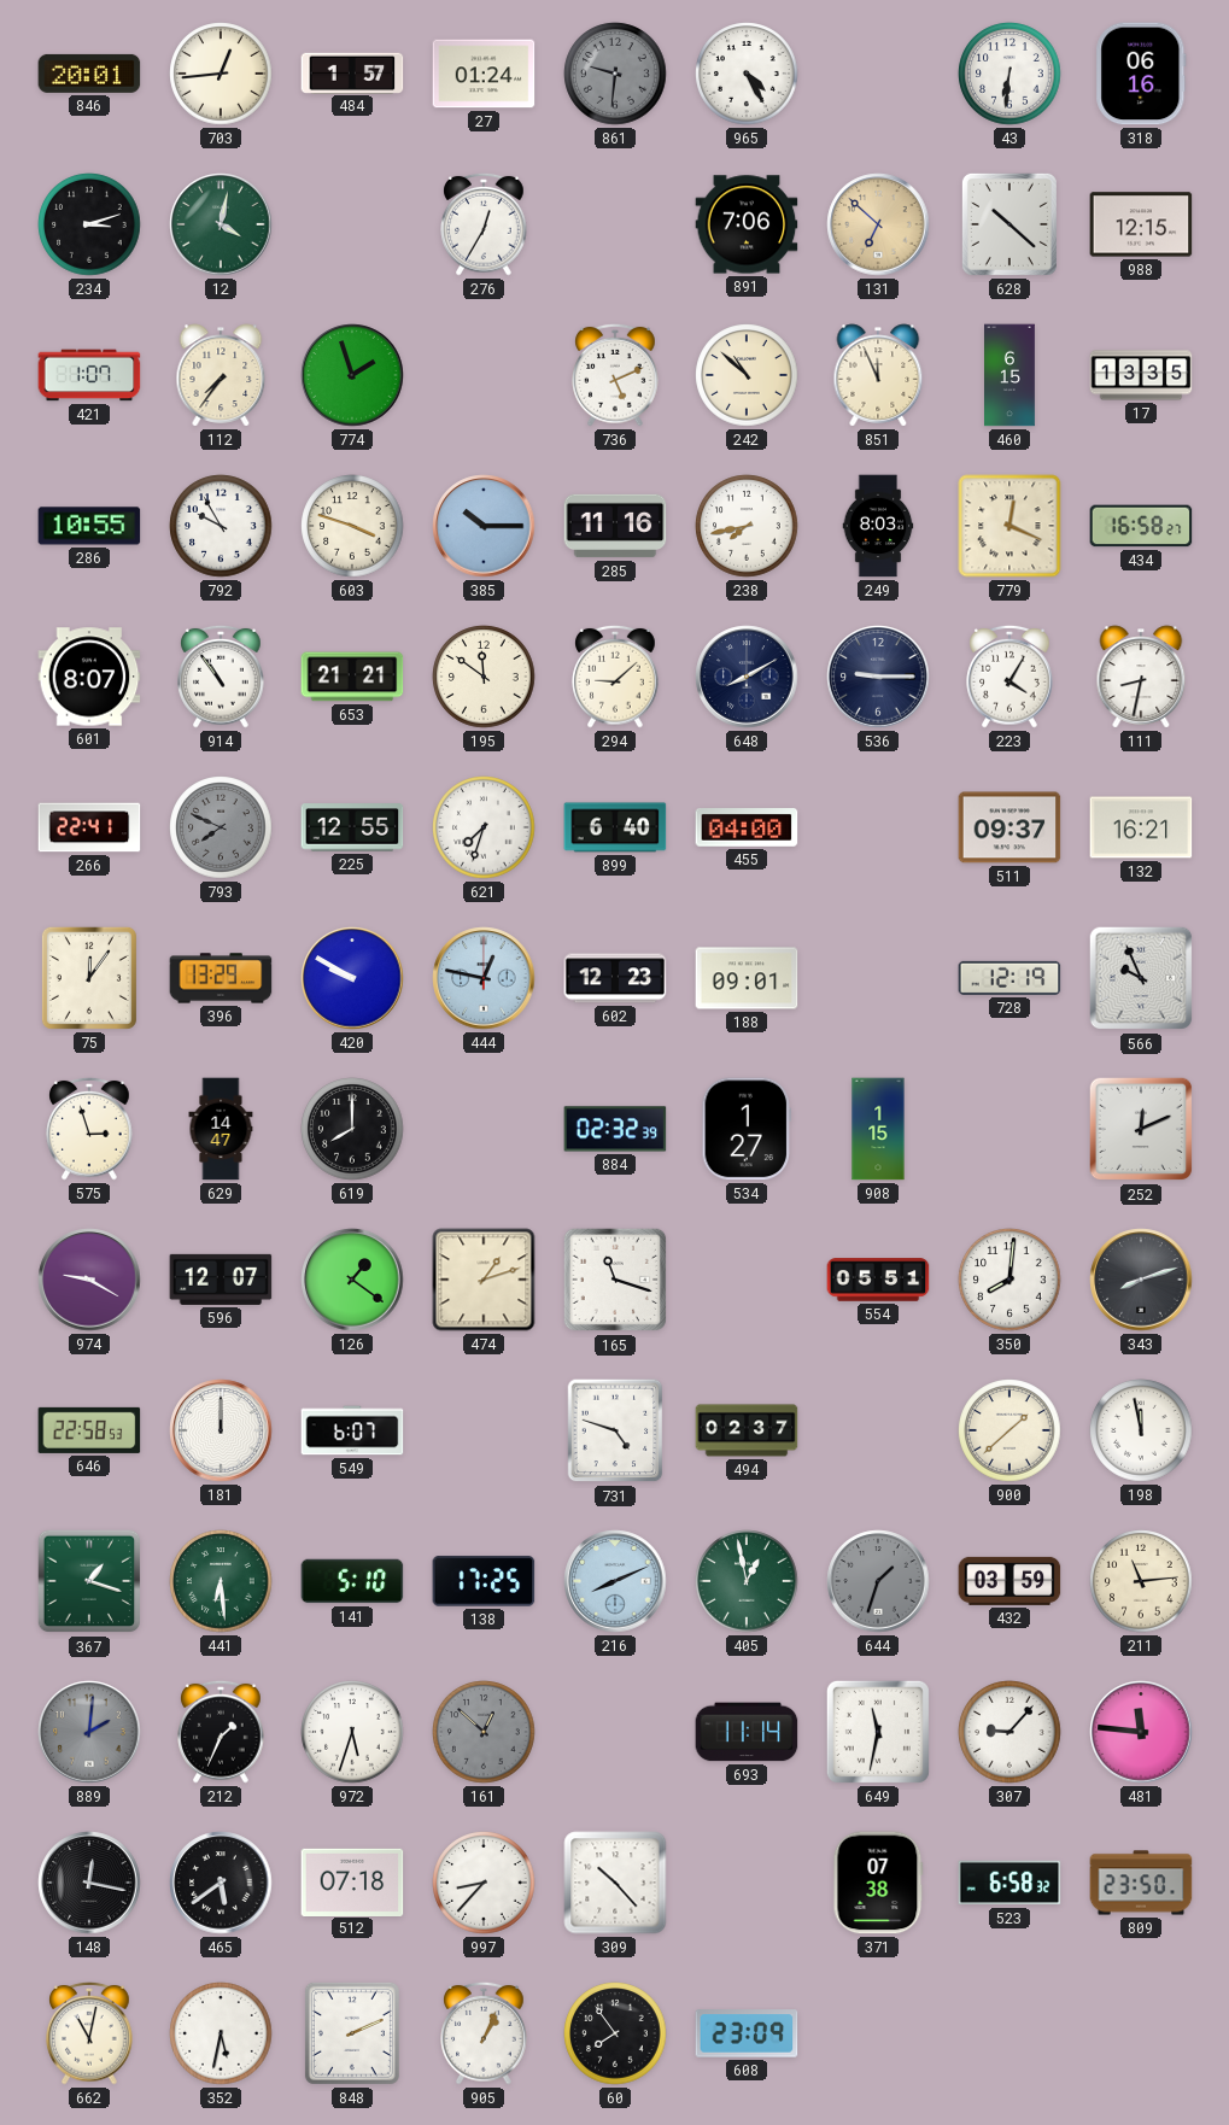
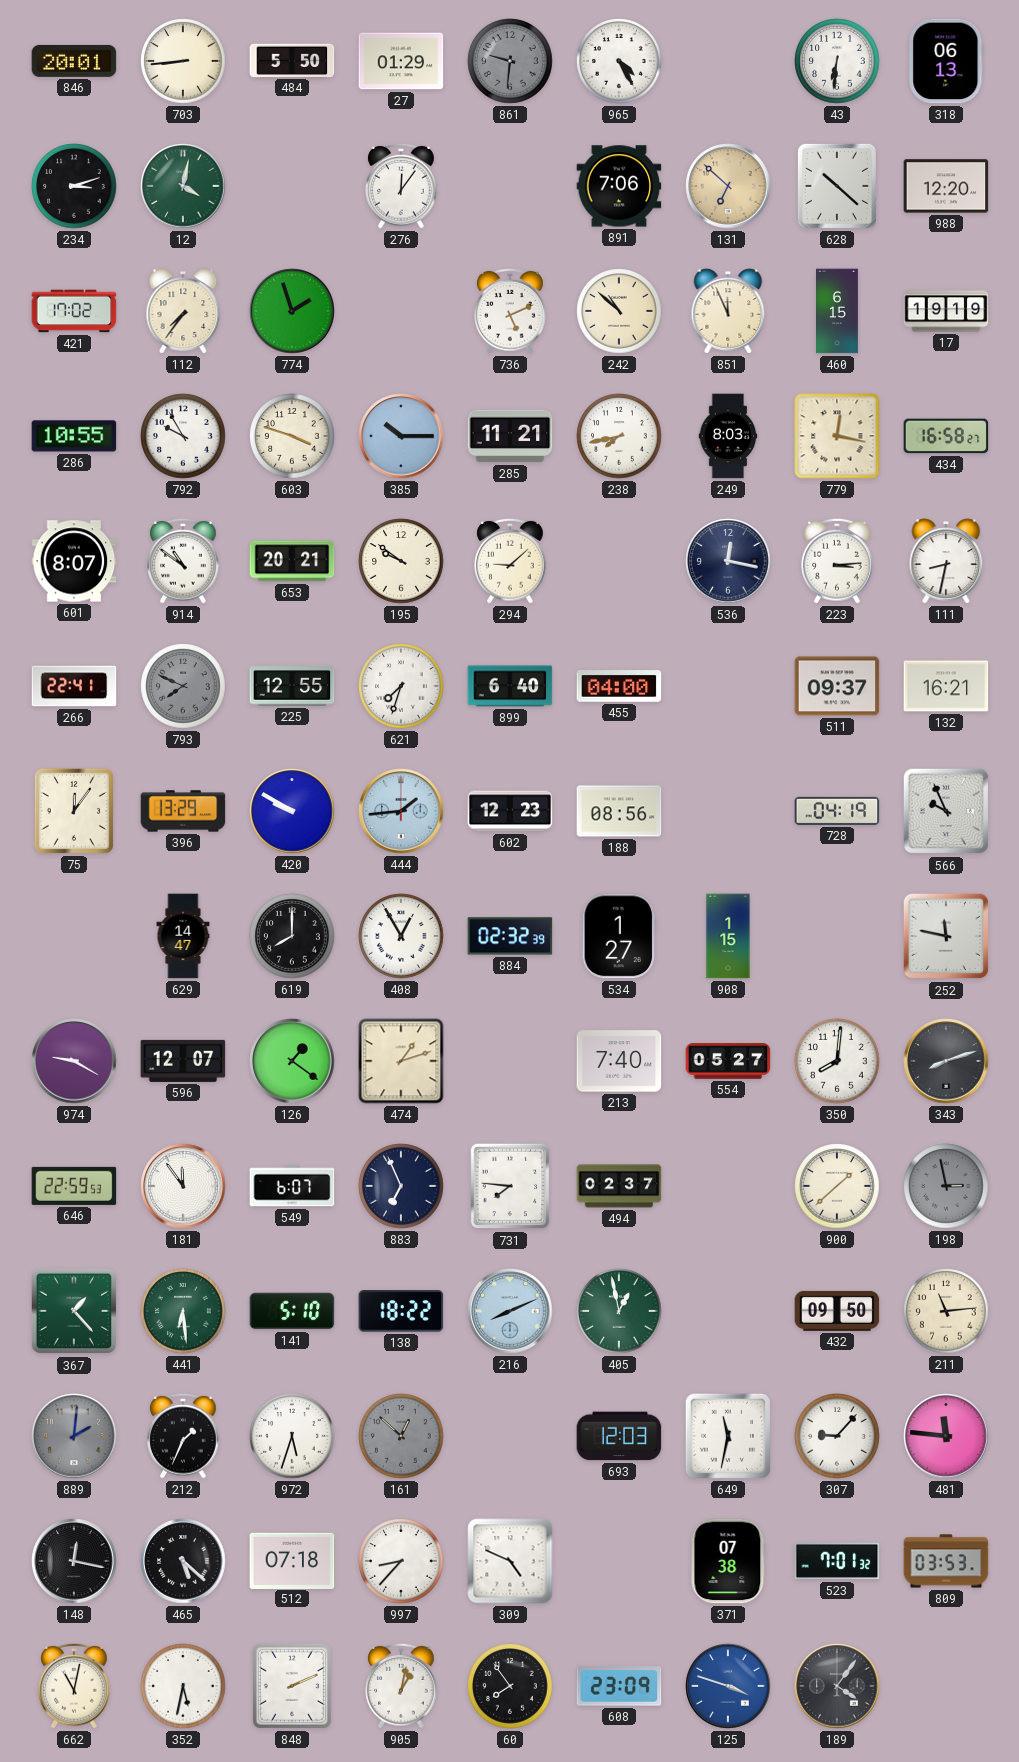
703: 12:44 -> 8:44 (183, 61)
484: 1:57 -> 5:50 (292, 60)
27: 01:24 -> 01:29 (401, 61)
318: 06:16 -> 06:13 (946, 61)
276: 12:35 -> 12:06 (401, 186)
988: 12:15 -> 12:20 (946, 186)
421: 1:07 -> 17:02 (74, 311)
17: 13:35 -> 19:19 (946, 311)
285: 11:16 -> 11:21 (510, 436)
779: 12:19 -> 12:17 (837, 436)
914: 10:54 -> 10:51 (183, 561)
653: 21:21 -> 20:21 (292, 561)
195: 11:51 -> 9:51 (401, 561)
648: 8:10 -> none (747, 677)
536: 9:15 -> 12:17 (728, 561)
223: 4:05 -> 3:14 (837, 561)
444: 12:47 -> 1:44 (401, 811)
188: 09:01 -> 08:56 (619, 811)
728: 12:19 -> 04:19 (837, 811)
575: 2:57 -> none (89, 1129)
408: none -> 12:55 (401, 936)
252: 12:11 -> 11:47 (946, 936)
165: 11:18 -> none (615, 1280)
213: none -> 7:40 (619, 1061)
554: 05:51 -> 05:27 (728, 1061)
646: 22:58 -> 22:59 (74, 1186)
181: 12:00 -> 11:54 (183, 1186)
883: none -> 6:56 (401, 1186)
731: 4:48 -> 7:46 (510, 1186)
198: 11:58 -> 2:58 (946, 1186)
198 dial: white -> grey (946, 1186)
367: 1:18 -> 1:23 (74, 1311)
138: 17:25 -> 18:22 (401, 1311)
644: 1:33 -> none (878, 1581)
432: 03:59 -> 09:50 (837, 1311)
693: 11:14 -> 12:03 (619, 1436)
465: 5:39 -> 5:22 (183, 1561)
309: 10:23 -> 4:49 (510, 1561)
523: 6:58 -> 7:01 (837, 1561)
809: 23:50 -> 03:53 (946, 1561)
905: 1:04 -> 1:02 (401, 1686)
125: none -> 3:48 (728, 1686)
189: none -> 4:06 (837, 1686)
